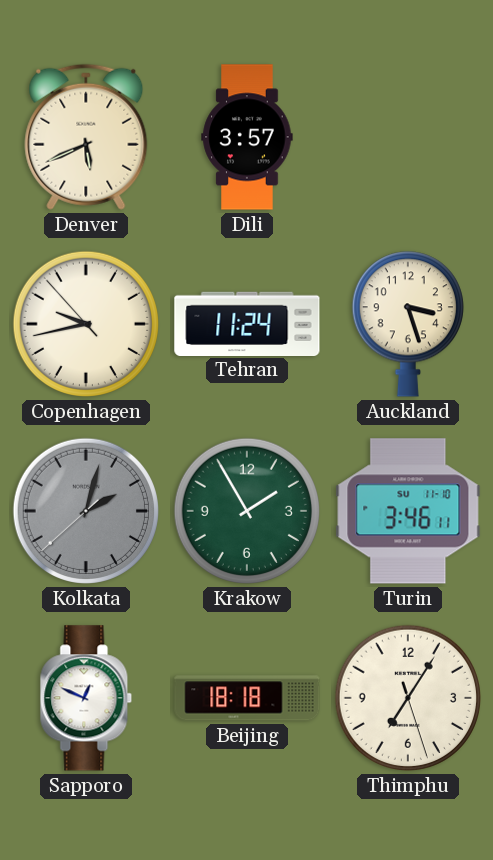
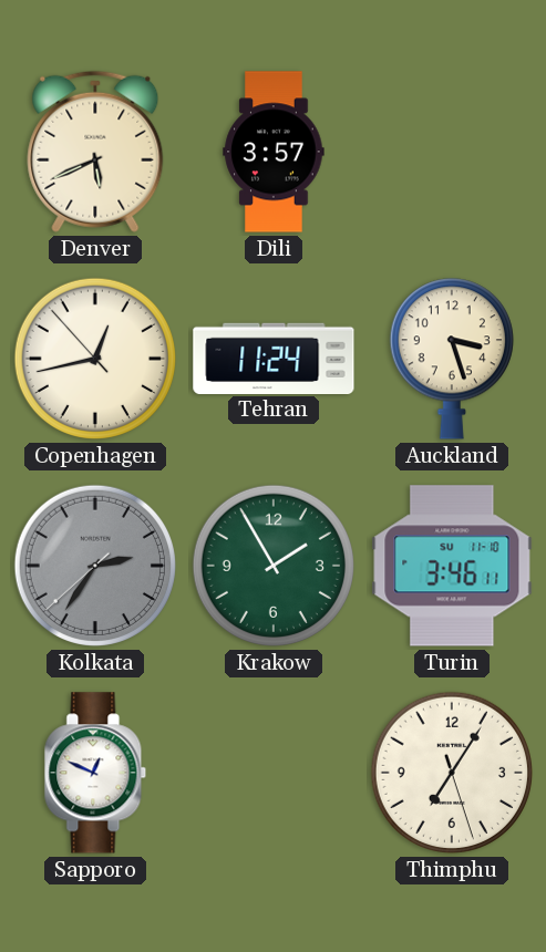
Copenhagen: 9:42 -> 12:42 (95, 359)
Kolkata: 2:02 -> 2:35 (95, 566)
Beijing: 18:18 -> none (247, 698)
